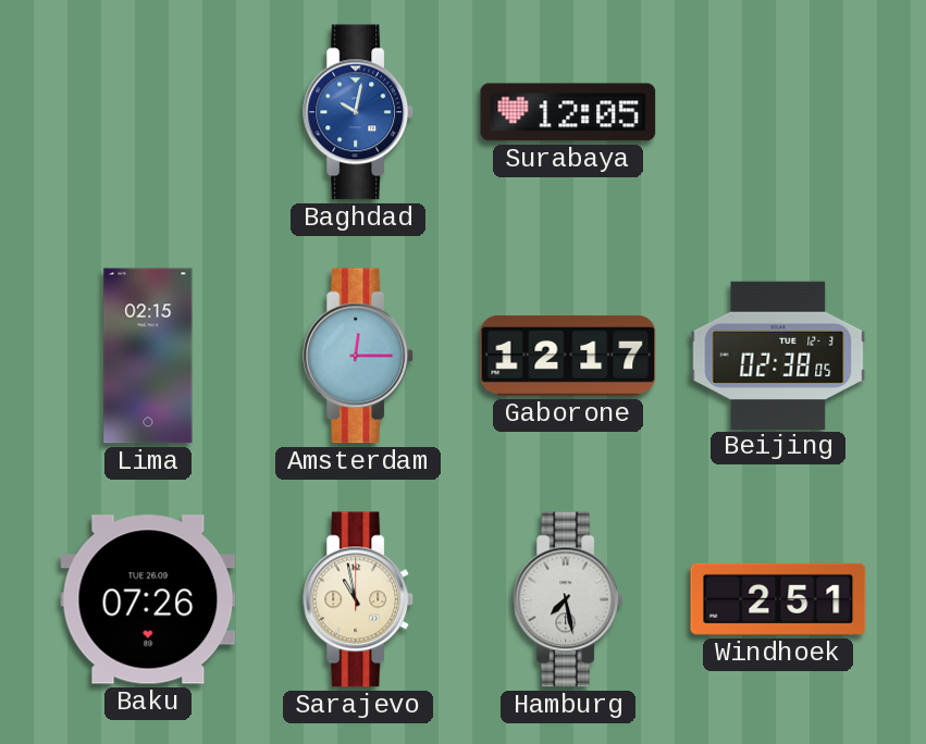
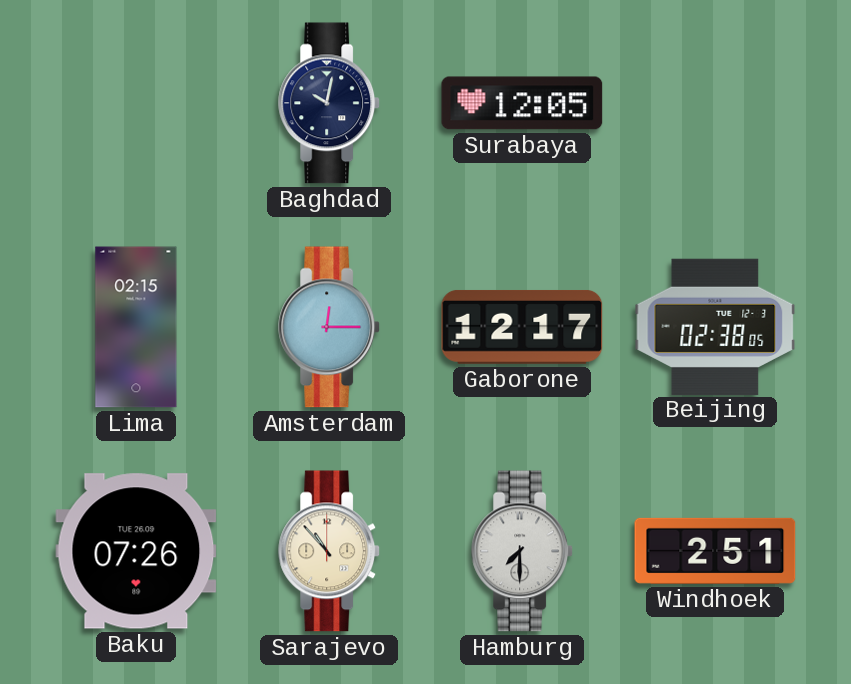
Baghdad dial: blue -> navy (330, 103)
Sarajevo: 10:58 -> 10:53 (330, 551)
Hamburg: 7:28 -> 7:30 (523, 551)
